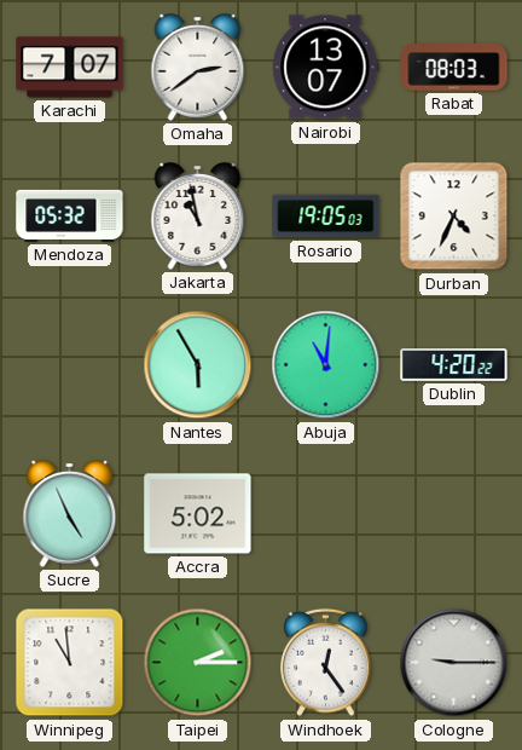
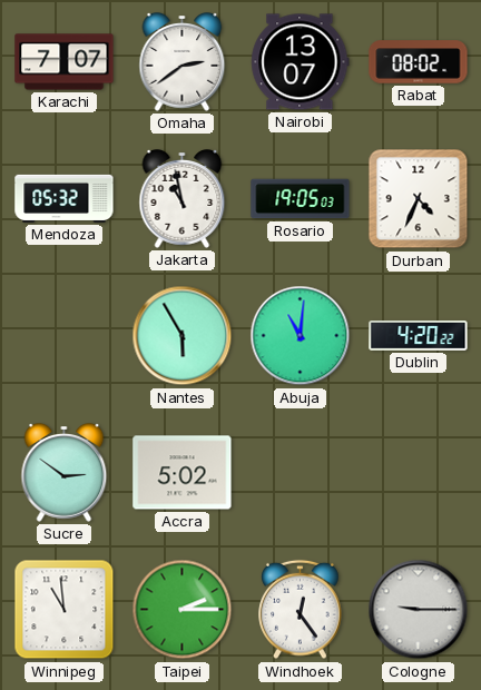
Rabat: 08:03 -> 08:02 (419, 62)
Sucre: 4:56 -> 2:51 (65, 473)
